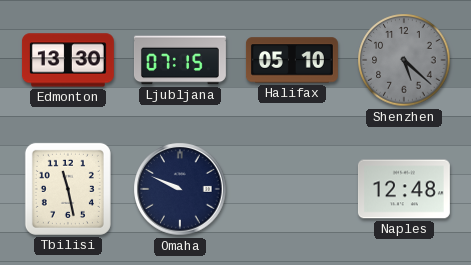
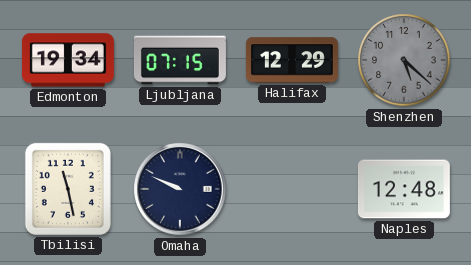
Edmonton: 13:30 -> 19:34 (68, 60)
Halifax: 05:10 -> 12:29 (292, 60)
